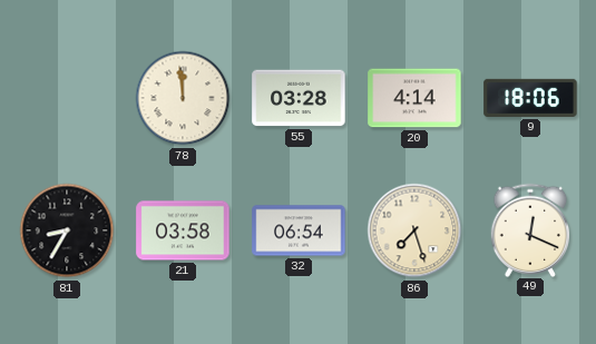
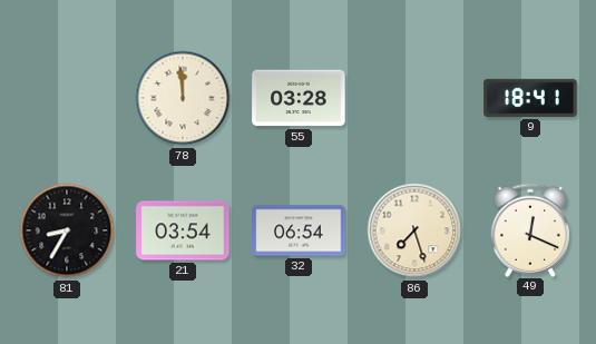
20: 4:14 -> none (414, 98)
9: 18:06 -> 18:41 (530, 98)
21: 03:58 -> 03:54 (183, 230)
